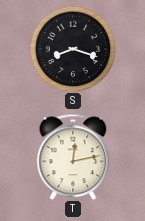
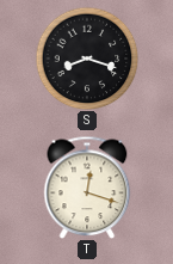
T: 12:13 -> 12:18 (87, 188)
